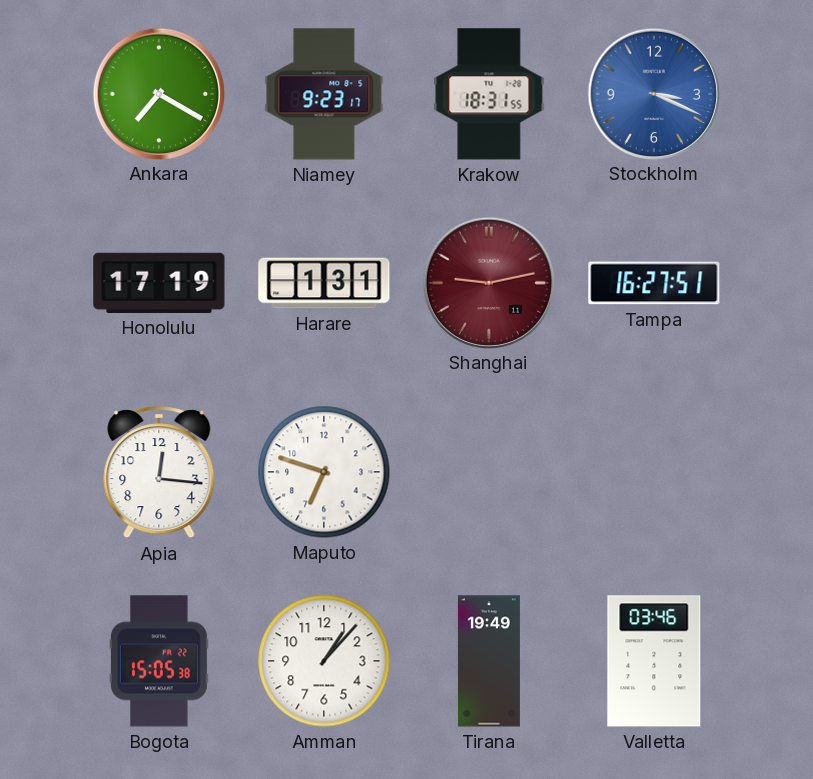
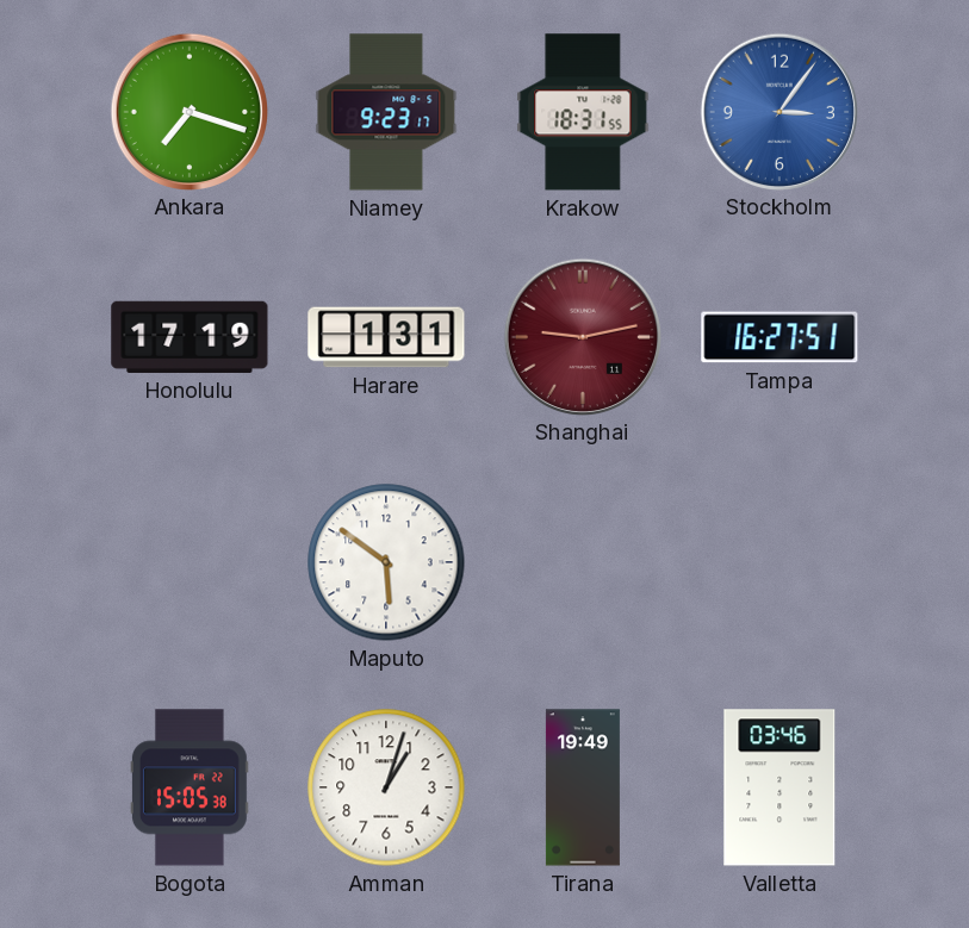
Ankara: 7:20 -> 7:18 (188, 111)
Stockholm: 3:19 -> 3:06 (778, 111)
Apia: 12:16 -> none (159, 473)
Maputo: 6:48 -> 5:51 (386, 562)
Amman: 1:07 -> 1:03 (386, 787)
